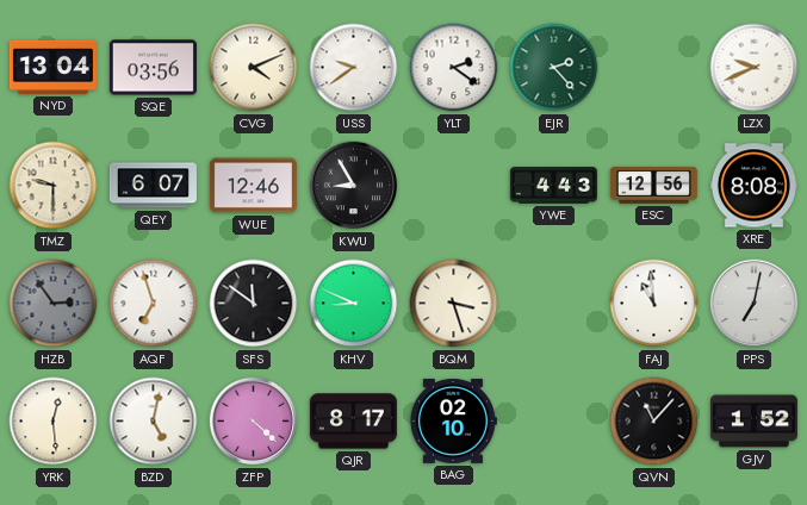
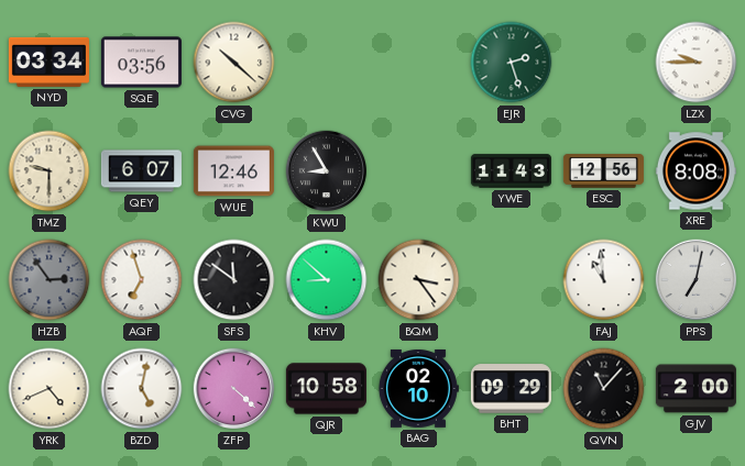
NYD: 13:04 -> 03:34 (48, 62)
CVG: 4:11 -> 10:22 (234, 63)
USS: 9:39 -> none (354, 68)
YLT: 2:21 -> none (454, 68)
EJR: 2:23 -> 2:27 (512, 63)
LZX: 9:41 -> 9:45 (697, 63)
YWE: 4:43 -> 11:43 (511, 171)
KHV: 8:49 -> 8:52 (327, 280)
BQM: 3:27 -> 3:24 (419, 280)
YRK: 12:29 -> 4:41 (50, 389)
QJR: 8:17 -> 10:58 (326, 389)
BHT: none -> 09:29 (511, 389)
GJV: 1:52 -> 2:00 (695, 389)
